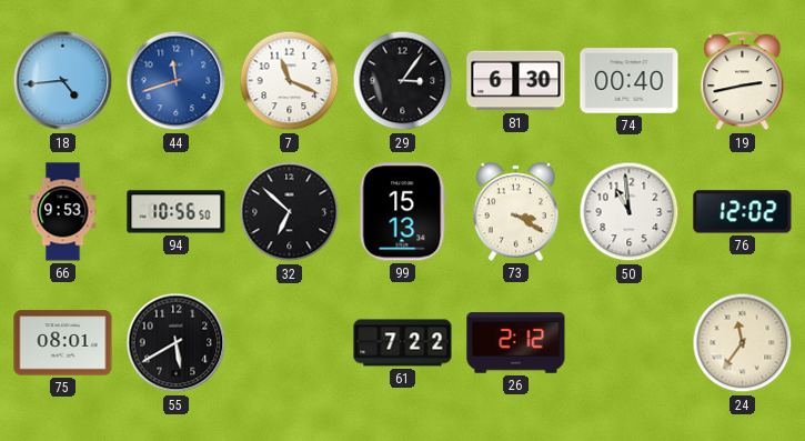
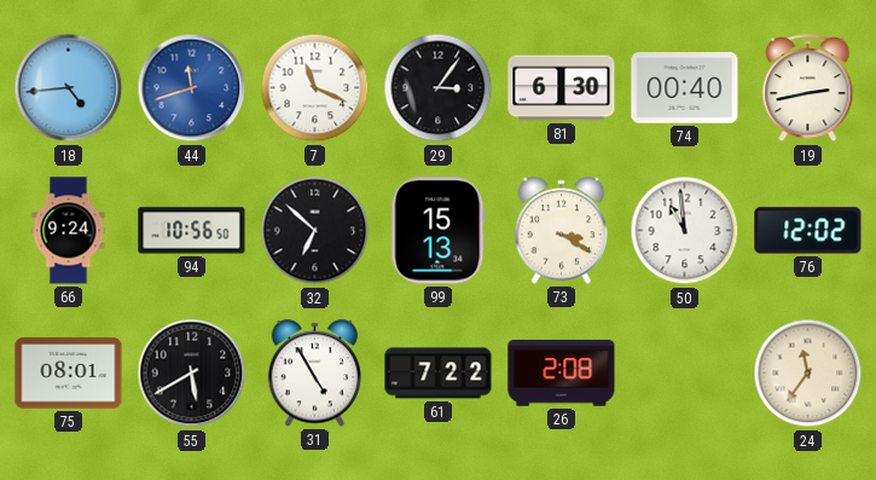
66: 9:53 -> 9:24 (69, 231)
31: none -> 4:55 (315, 374)
26: 2:12 -> 2:08 (562, 374)
